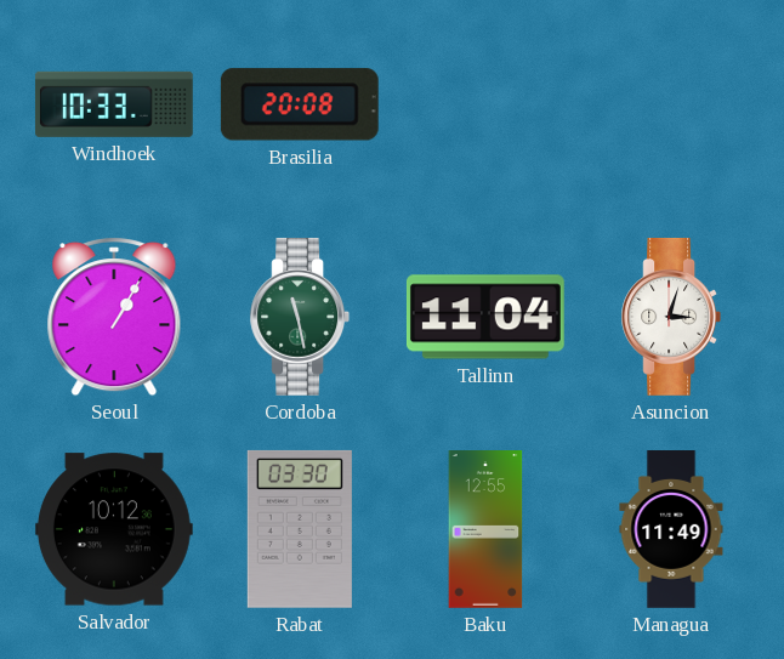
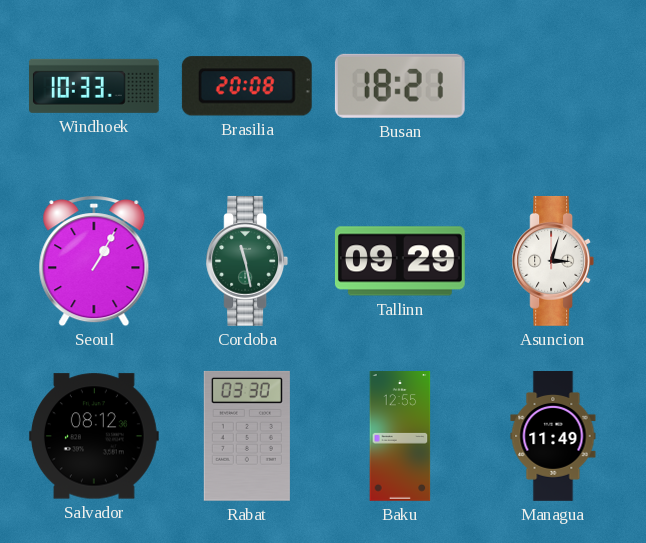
Busan: none -> 18:21 (400, 86)
Tallinn: 11:04 -> 09:29 (400, 261)
Salvador: 10:12 -> 08:12 (94, 436)
